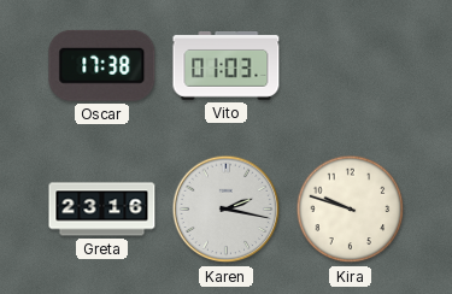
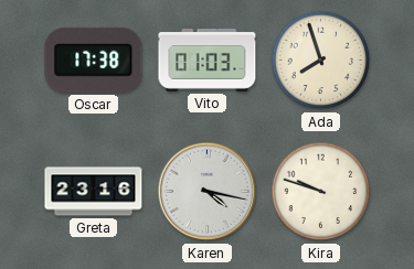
Ada: none -> 7:57 (321, 61)
Karen: 2:17 -> 4:17 (208, 192)
